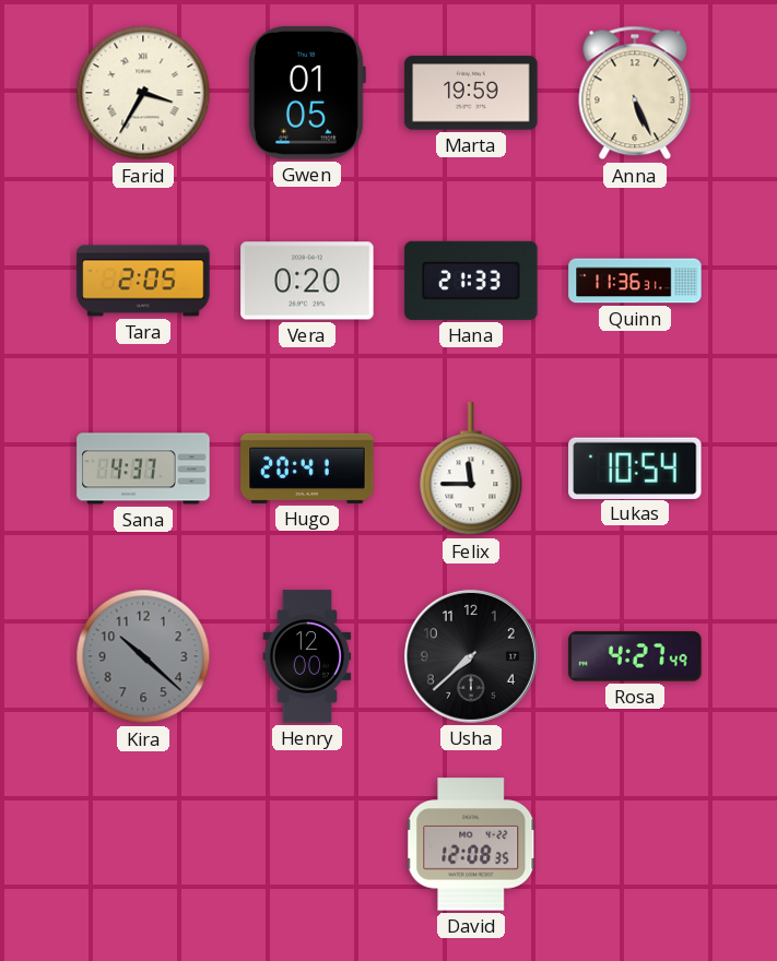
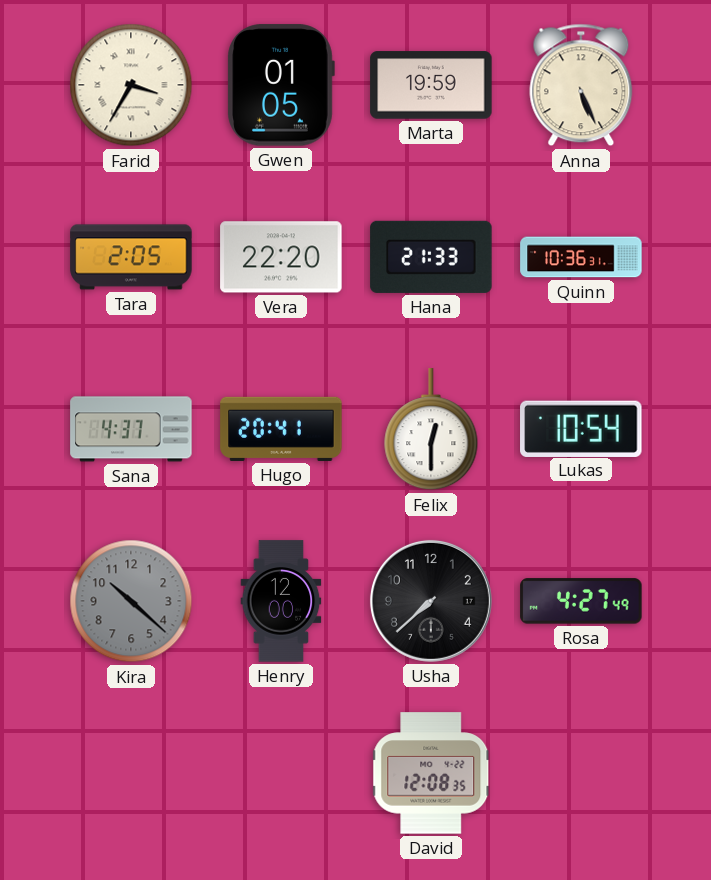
Vera: 0:20 -> 22:20 (281, 257)
Quinn: 11:36 -> 10:36 (581, 257)
Felix: 11:45 -> 12:30 (431, 430)
